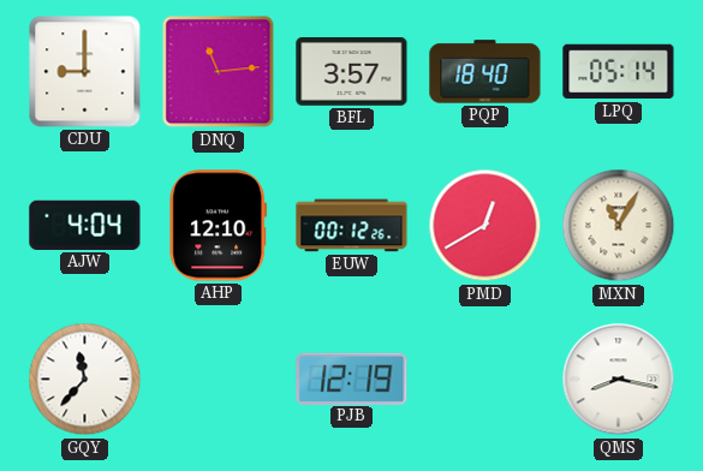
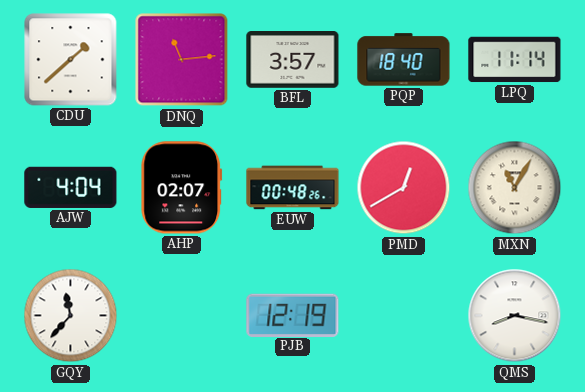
CDU: 9:00 -> 1:38 (71, 60)
LPQ: 05:14 -> 11:14 (515, 60)
AHP: 12:10 -> 02:07 (182, 188)
EUW: 00:12 -> 00:48 (293, 188)
